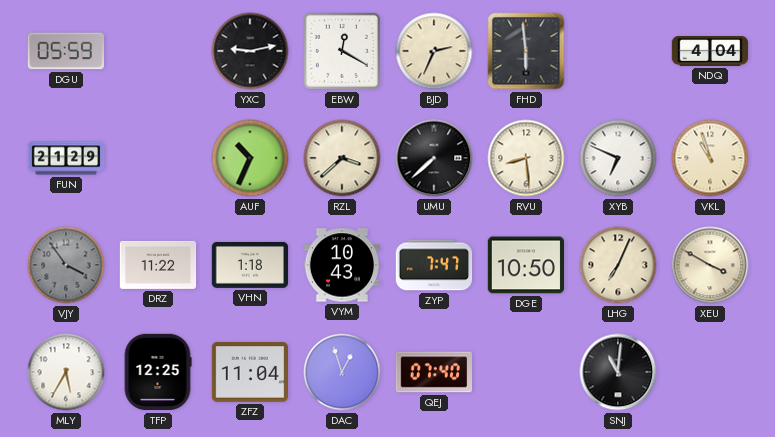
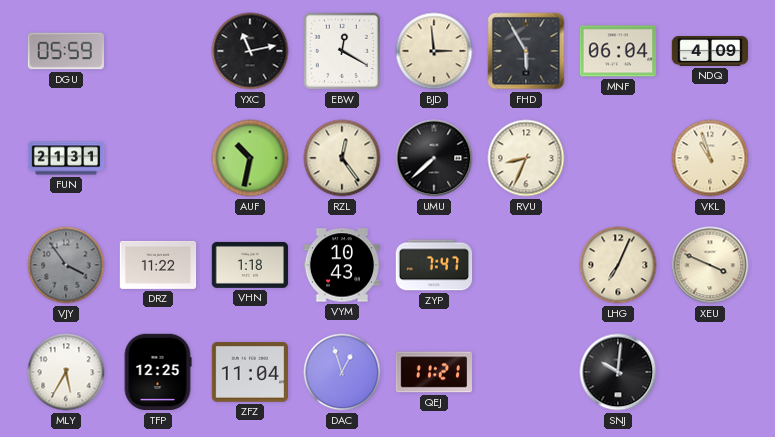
YXC: 9:13 -> 11:13 (250, 51)
BJD: 2:34 -> 2:59 (434, 51)
FHD: 5:59 -> 5:55 (526, 51)
MNF: none -> 06:04 (617, 51)
NDQ: 4:04 -> 4:09 (710, 52)
FUN: 21:29 -> 21:31 (66, 158)
AUF: 10:34 -> 10:32 (250, 158)
RZL: 3:38 -> 12:24 (342, 158)
RVU: 8:29 -> 8:34 (526, 158)
XYB: 6:49 -> none (618, 158)
DGE: 10:50 -> none (525, 265)
XEU: 3:50 -> 3:49 (710, 265)
QEJ: 07:40 -> 11:21 (434, 372)
SNJ: 11:01 -> 10:01 (618, 372)
